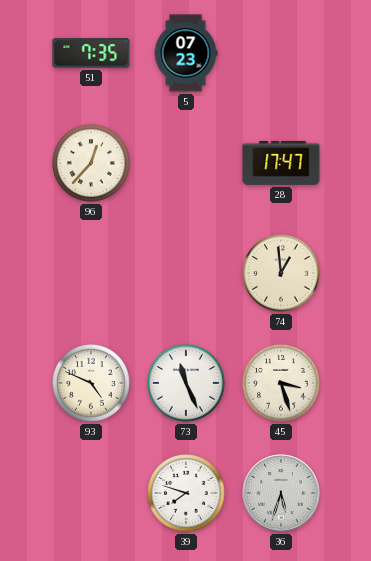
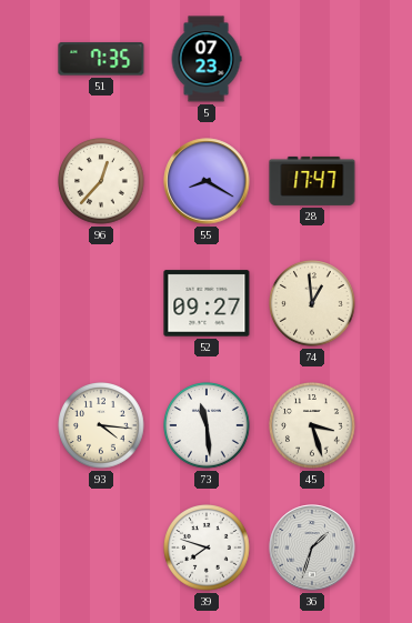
55: none -> 8:20 (207, 181)
52: none -> 09:27 (207, 303)
93: 4:49 -> 4:16 (102, 426)
73: 11:26 -> 11:29 (208, 426)
36: 5:33 -> 1:33 (312, 547)
